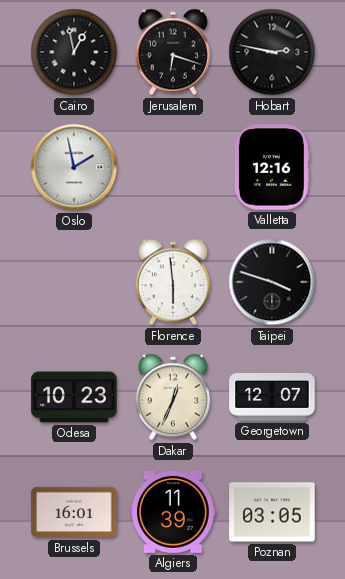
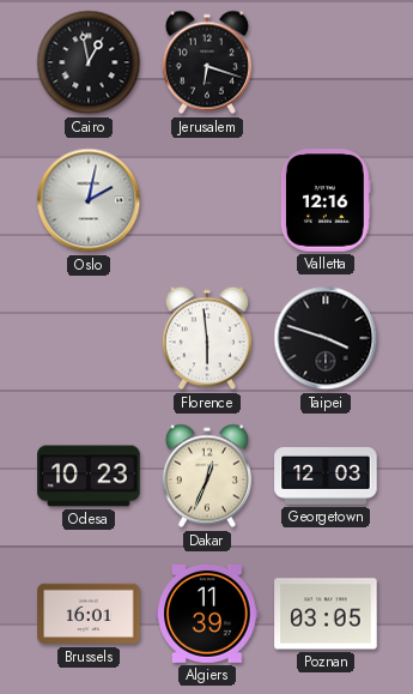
Hobart: 2:47 -> none (272, 52)
Oslo: 1:58 -> 2:02 (89, 200)
Georgetown: 12:07 -> 12:03 (326, 477)
